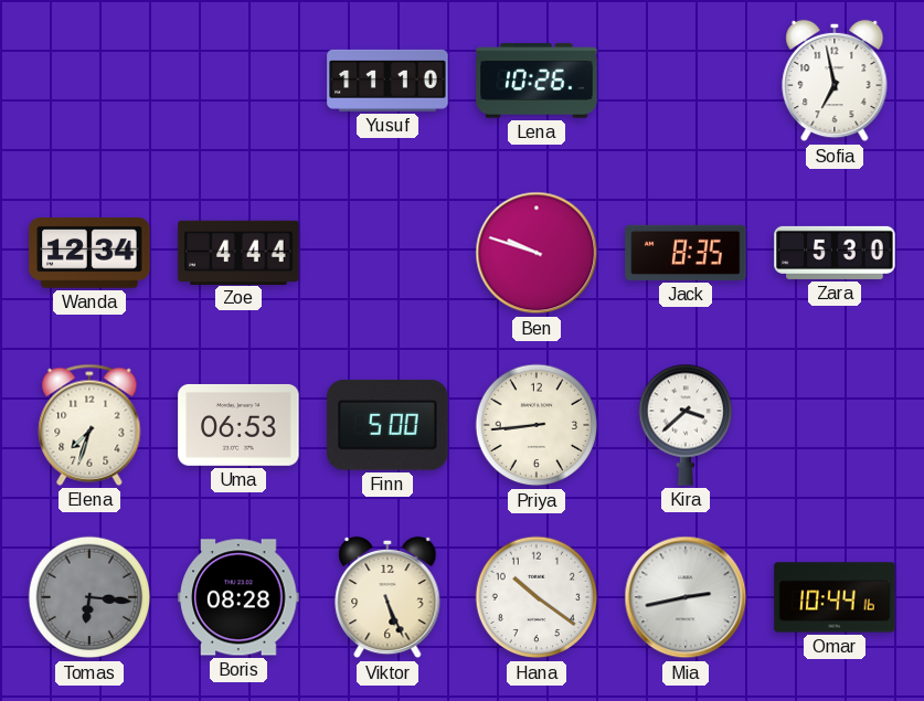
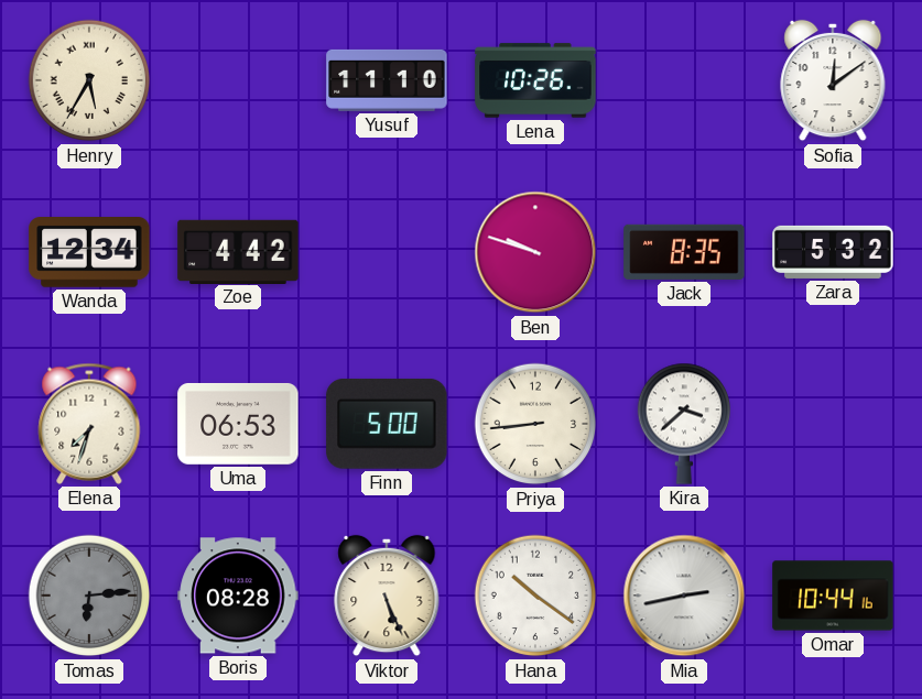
Henry: none -> 5:35 (89, 80)
Sofia: 6:58 -> 12:09 (833, 80)
Zoe: 4:44 -> 4:42 (238, 251)
Zara: 5:30 -> 5:32 (833, 252)
Tomas: 6:16 -> 6:14 (89, 596)
